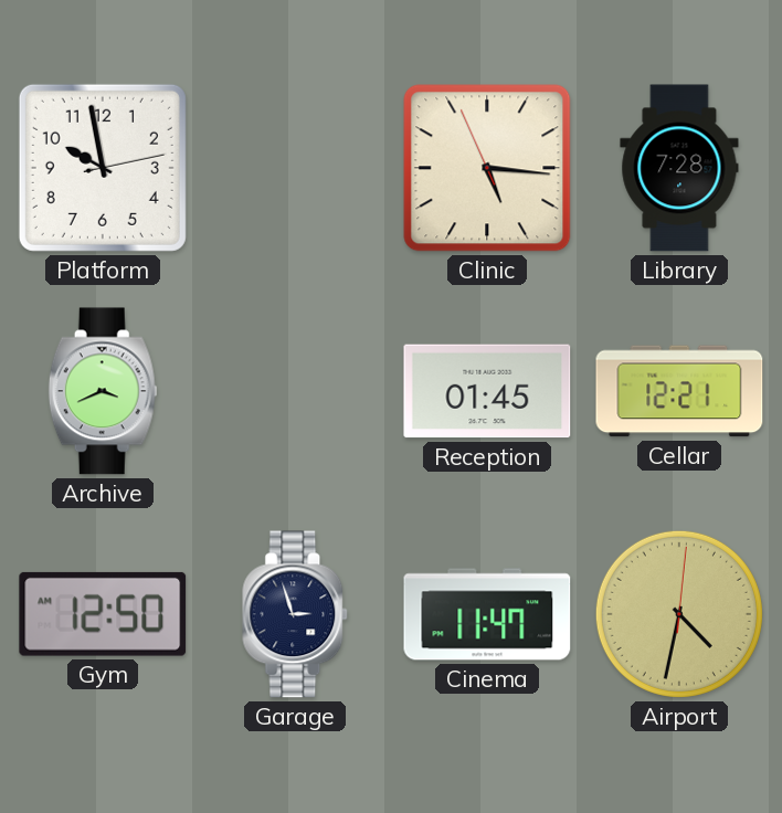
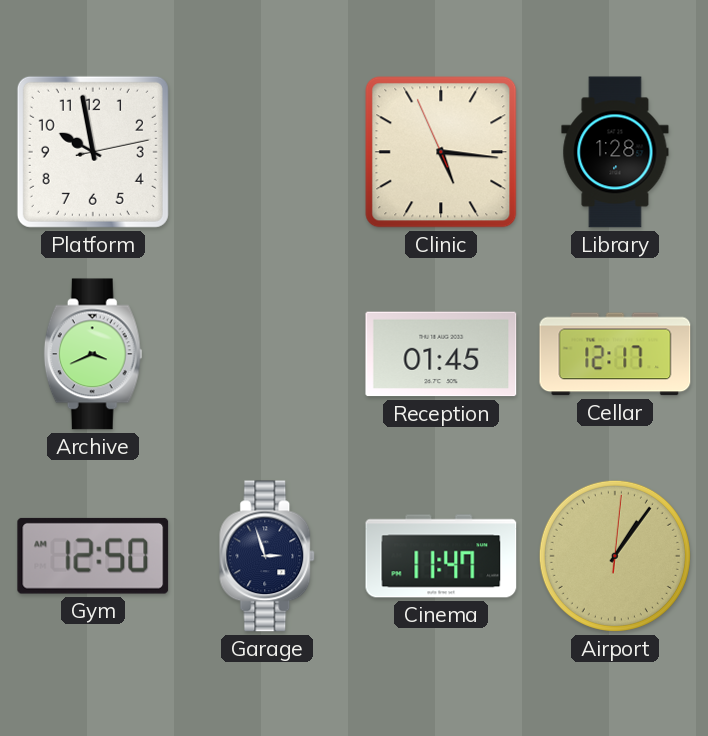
Library: 7:28 -> 1:28 (615, 152)
Cellar: 12:21 -> 12:17 (615, 354)
Airport: 4:32 -> 1:06 (615, 556)
